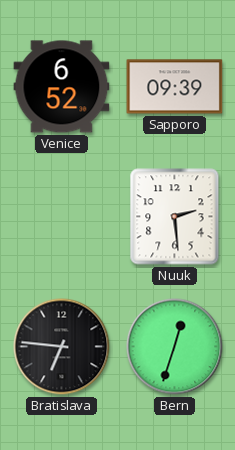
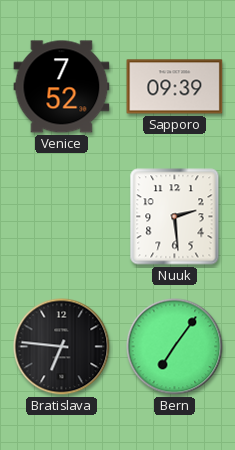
Venice: 6:52 -> 7:52 (62, 87)
Bern: 12:33 -> 7:06 (175, 347)
